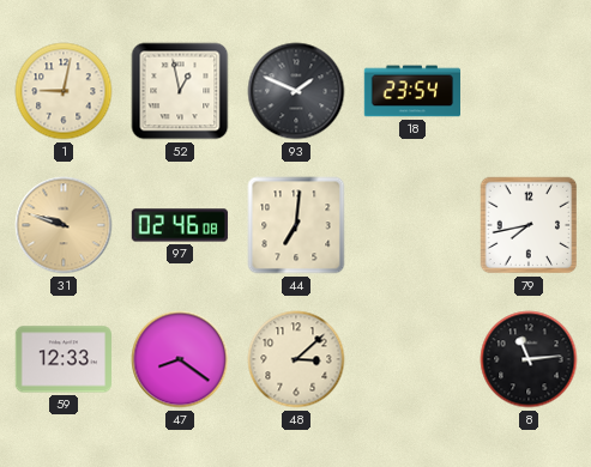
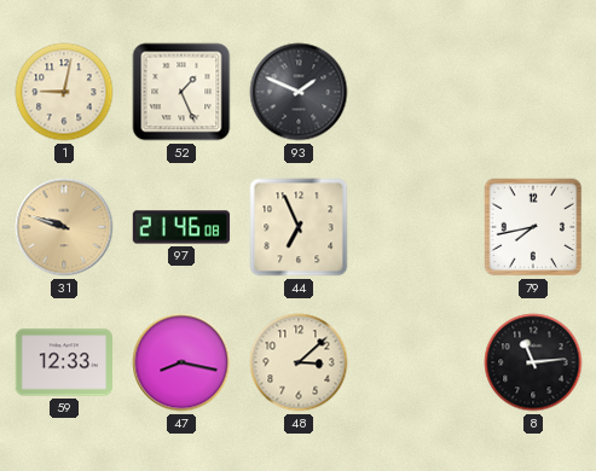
52: 12:58 -> 1:26 (181, 92)
18: 23:54 -> none (411, 91)
97: 02:46 -> 21:46 (181, 227)
44: 7:01 -> 6:56 (299, 227)
47: 8:21 -> 8:17 (181, 362)
